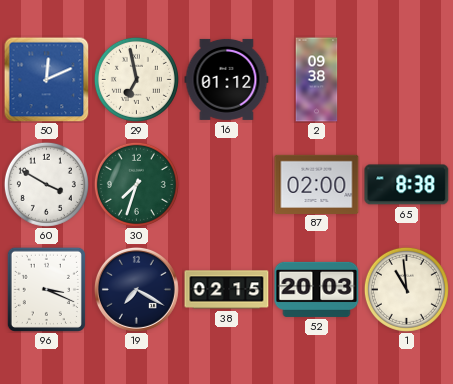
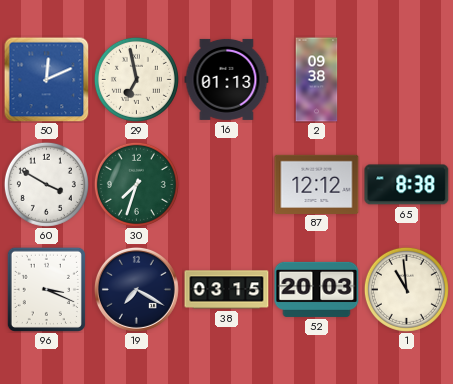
16: 01:12 -> 01:13 (227, 79)
87: 02:00 -> 12:12 (317, 184)
38: 02:15 -> 03:15 (227, 290)
